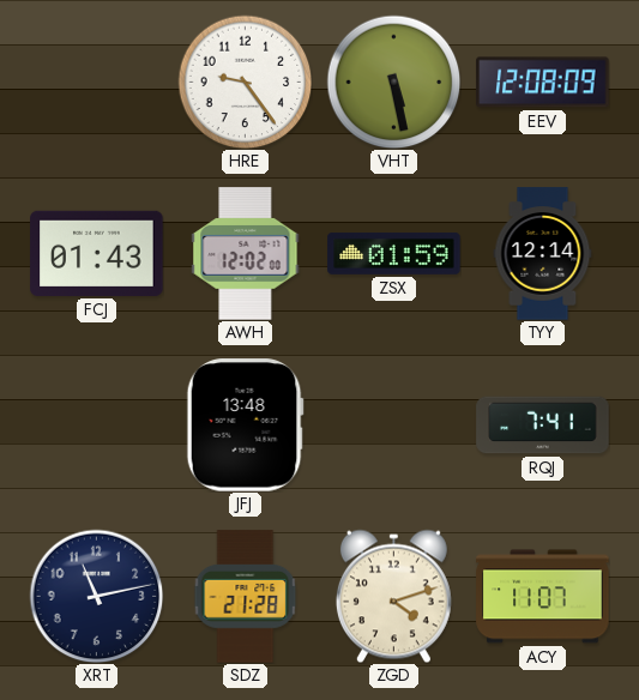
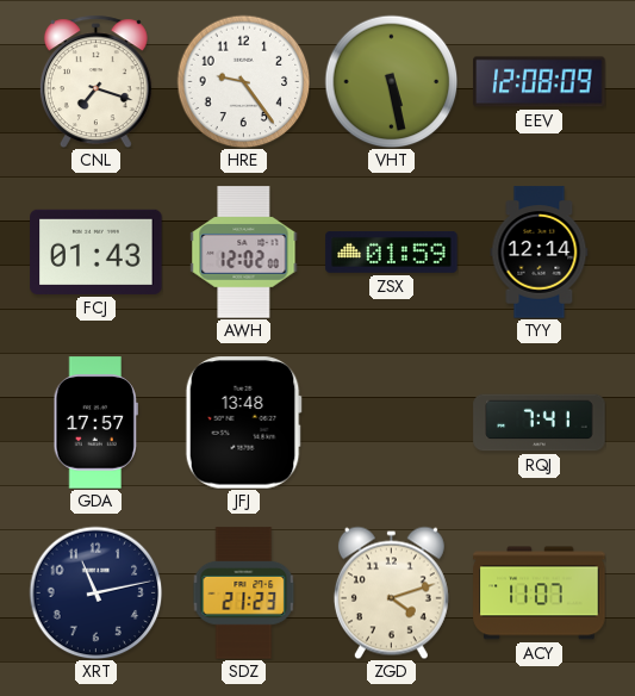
CNL: none -> 7:18 (95, 81)
GDA: none -> 17:57 (95, 423)
SDZ: 21:28 -> 21:23 (244, 594)
